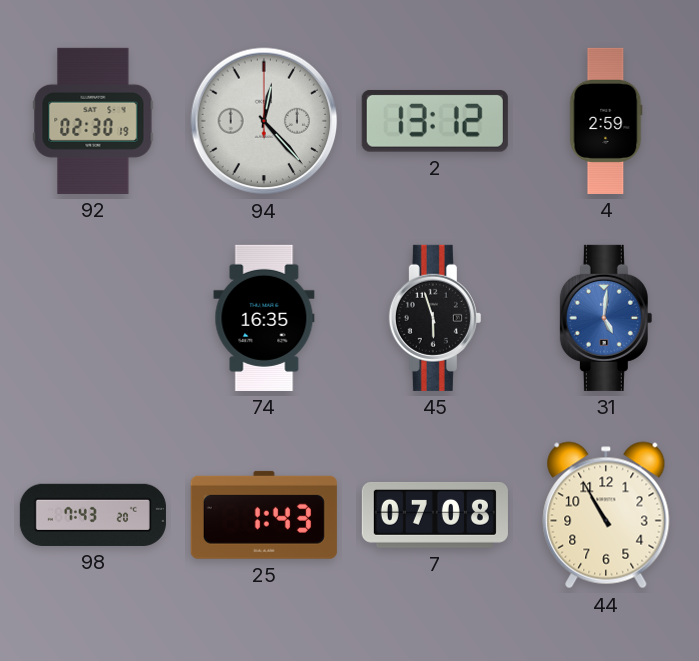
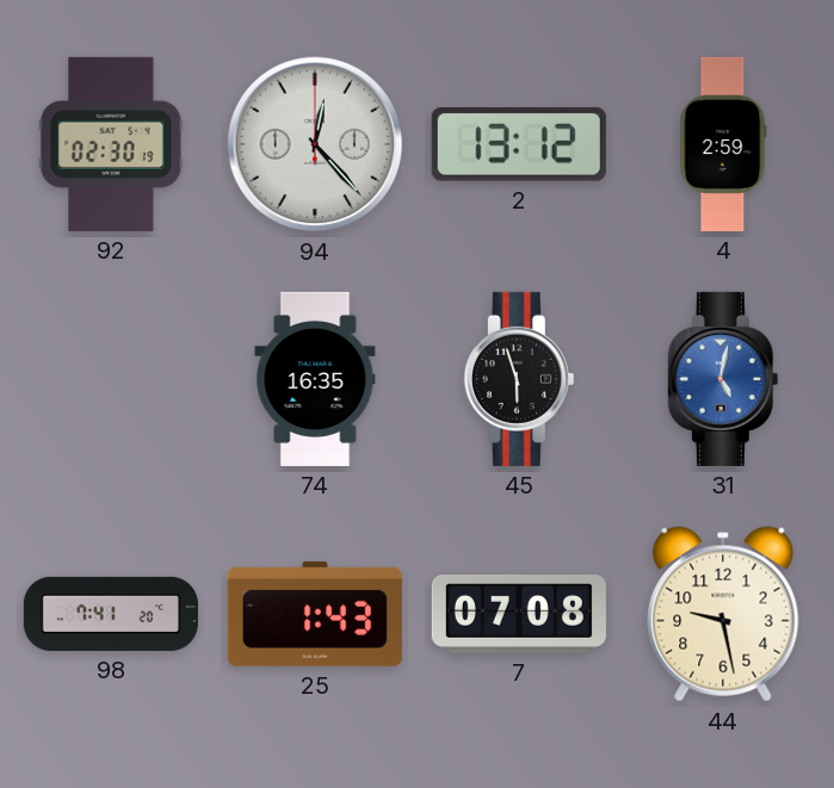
31: 5:01 -> 5:02 (723, 379)
98: 7:43 -> 7:41 (111, 614)
44: 10:55 -> 9:28 (723, 614)
